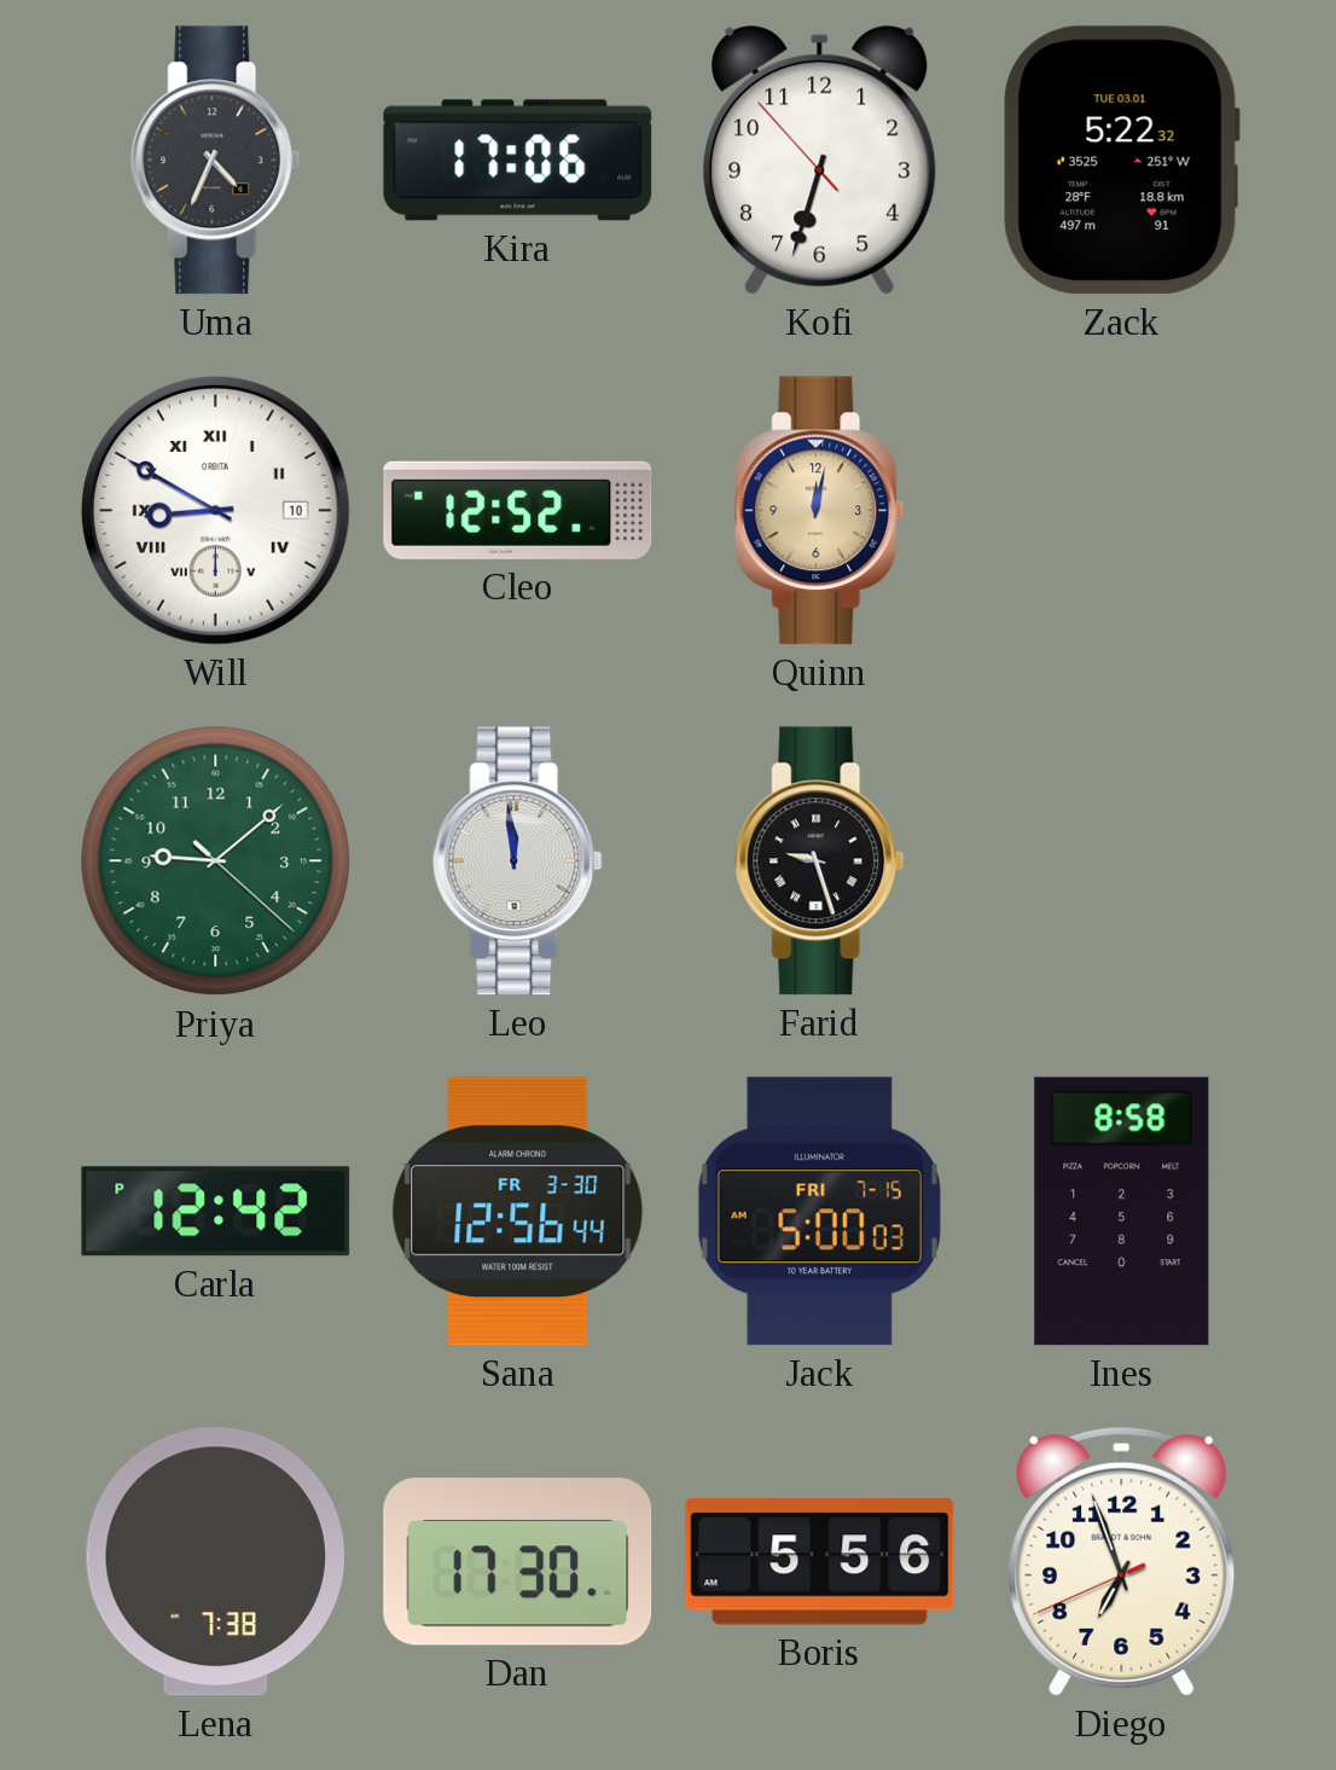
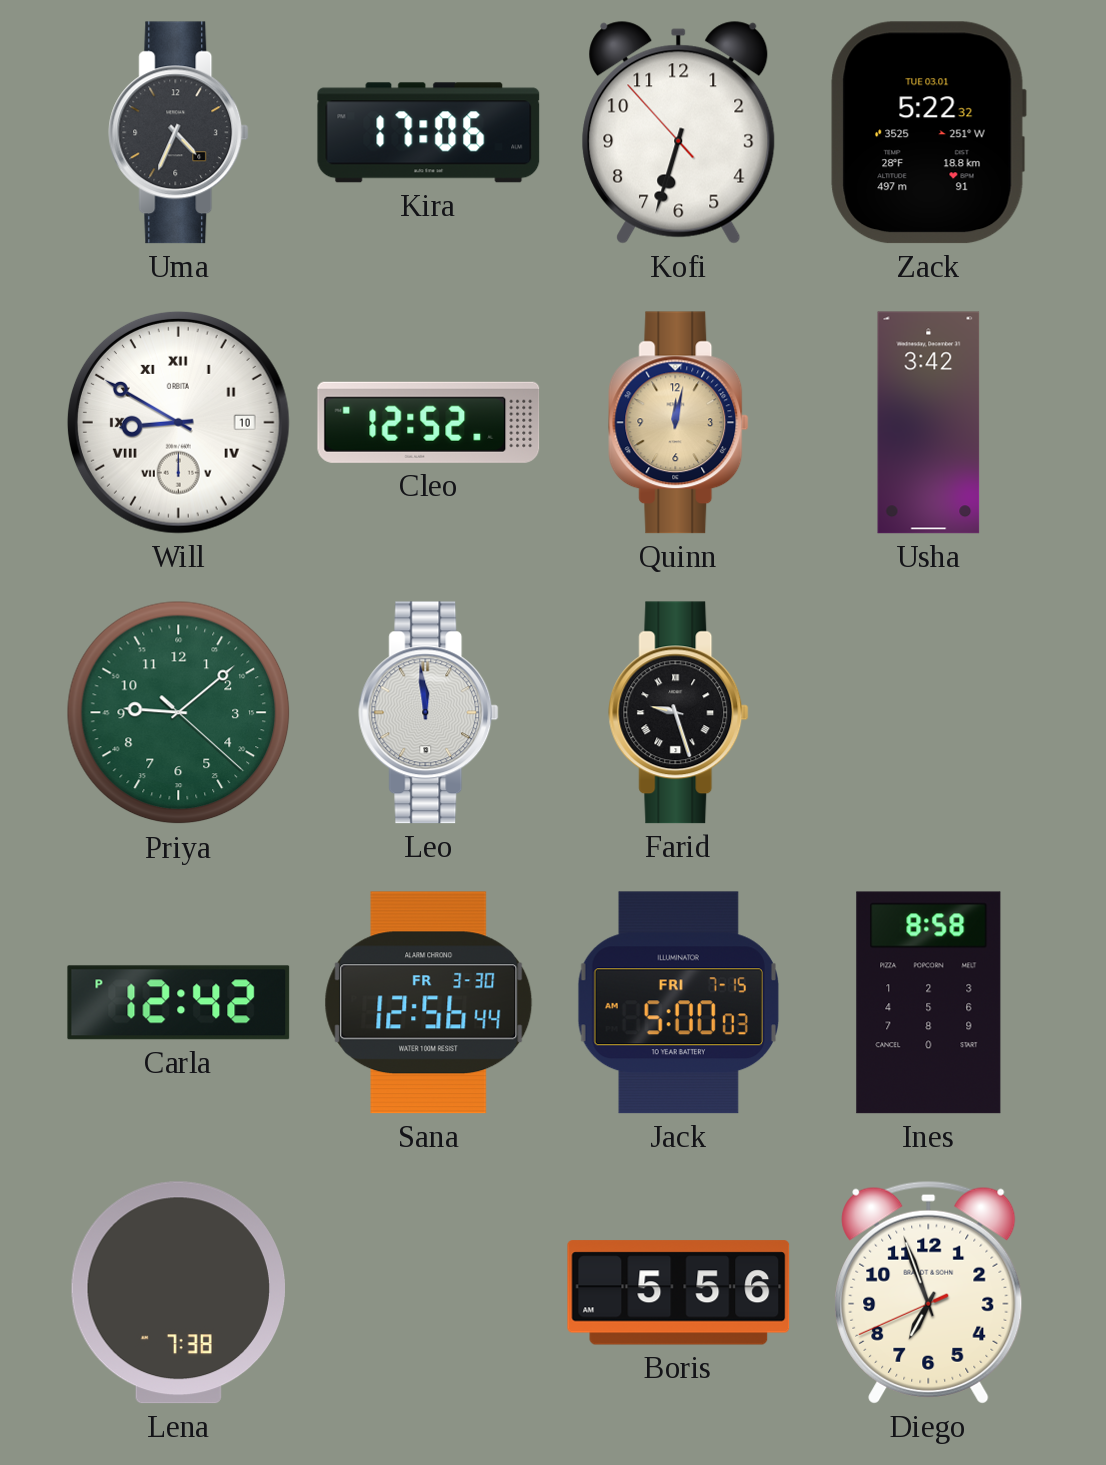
Usha: none -> 3:42 (929, 423)
Dan: 17:30 -> none (518, 1562)
